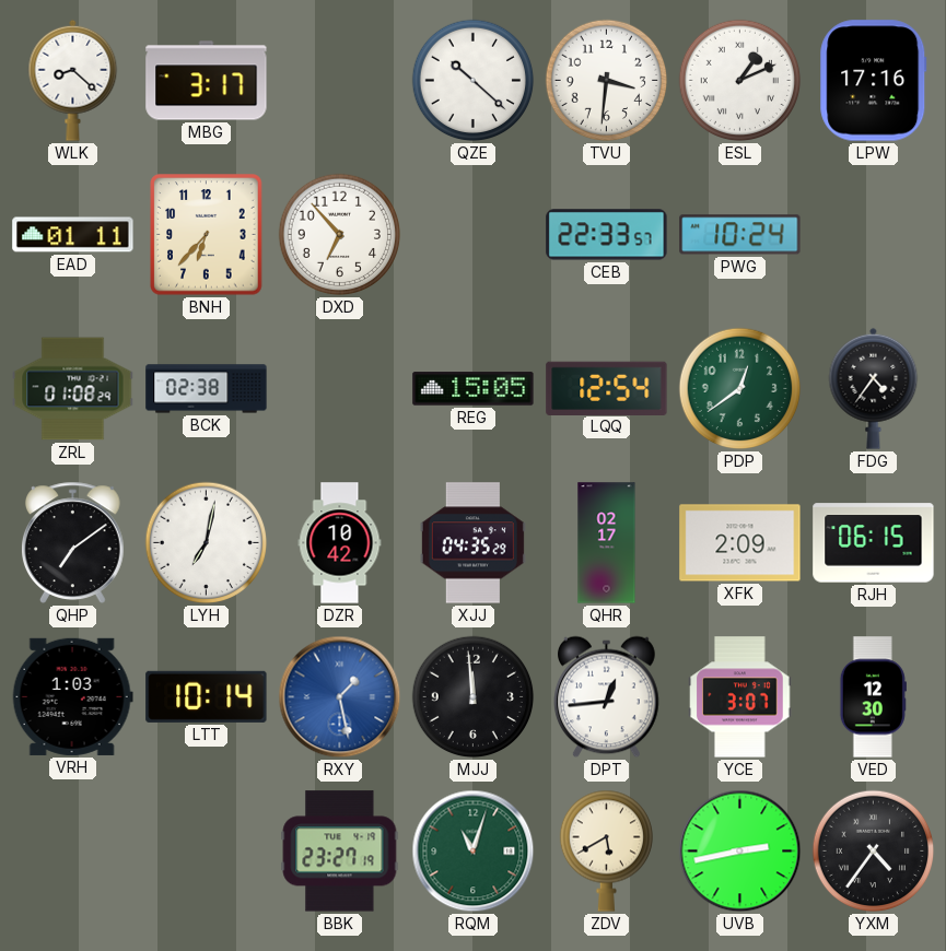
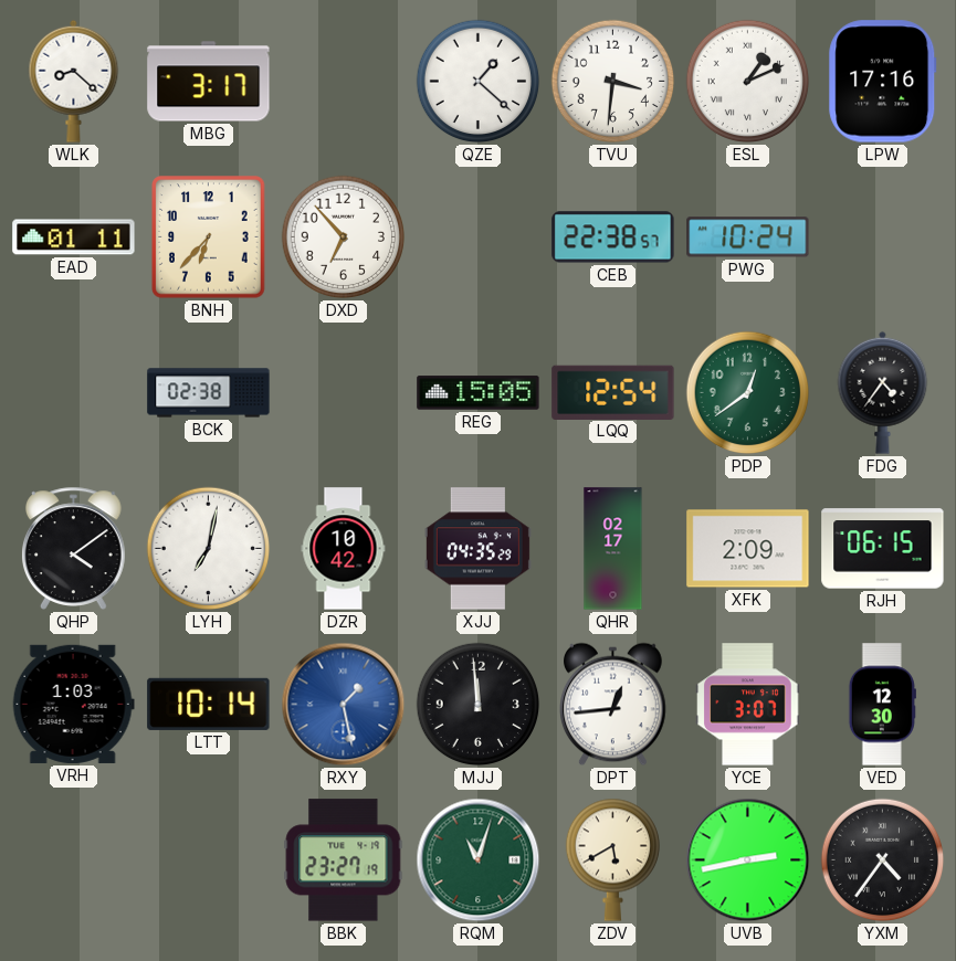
QZE: 10:22 -> 1:22 (479, 82)
CEB: 22:33 -> 22:38 (613, 237)
ZRL: 01:08 -> none (73, 389)
QHP: 7:09 -> 4:09 (74, 548)
